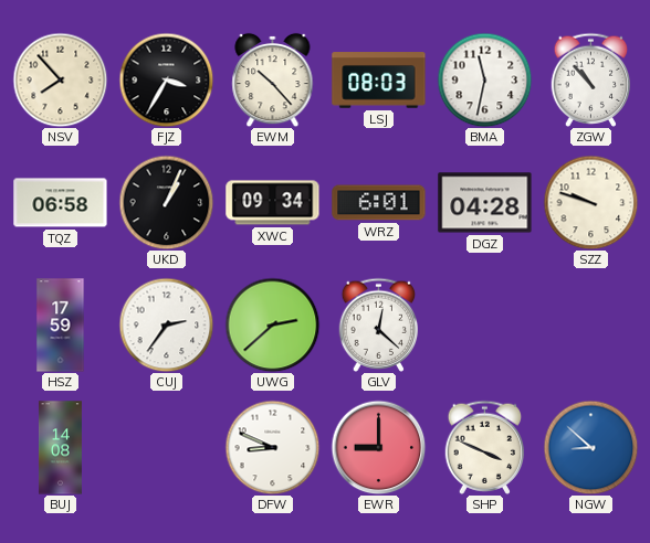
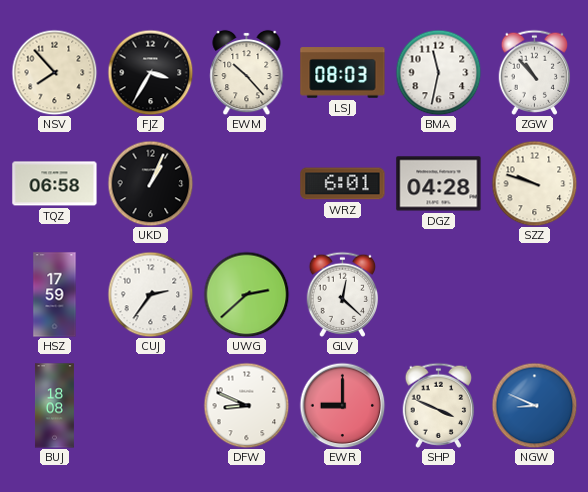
XWC: 09:34 -> none (273, 203)
BUJ: 14:08 -> 18:08 (54, 406)
NGW: 8:52 -> 8:49 (534, 405)
